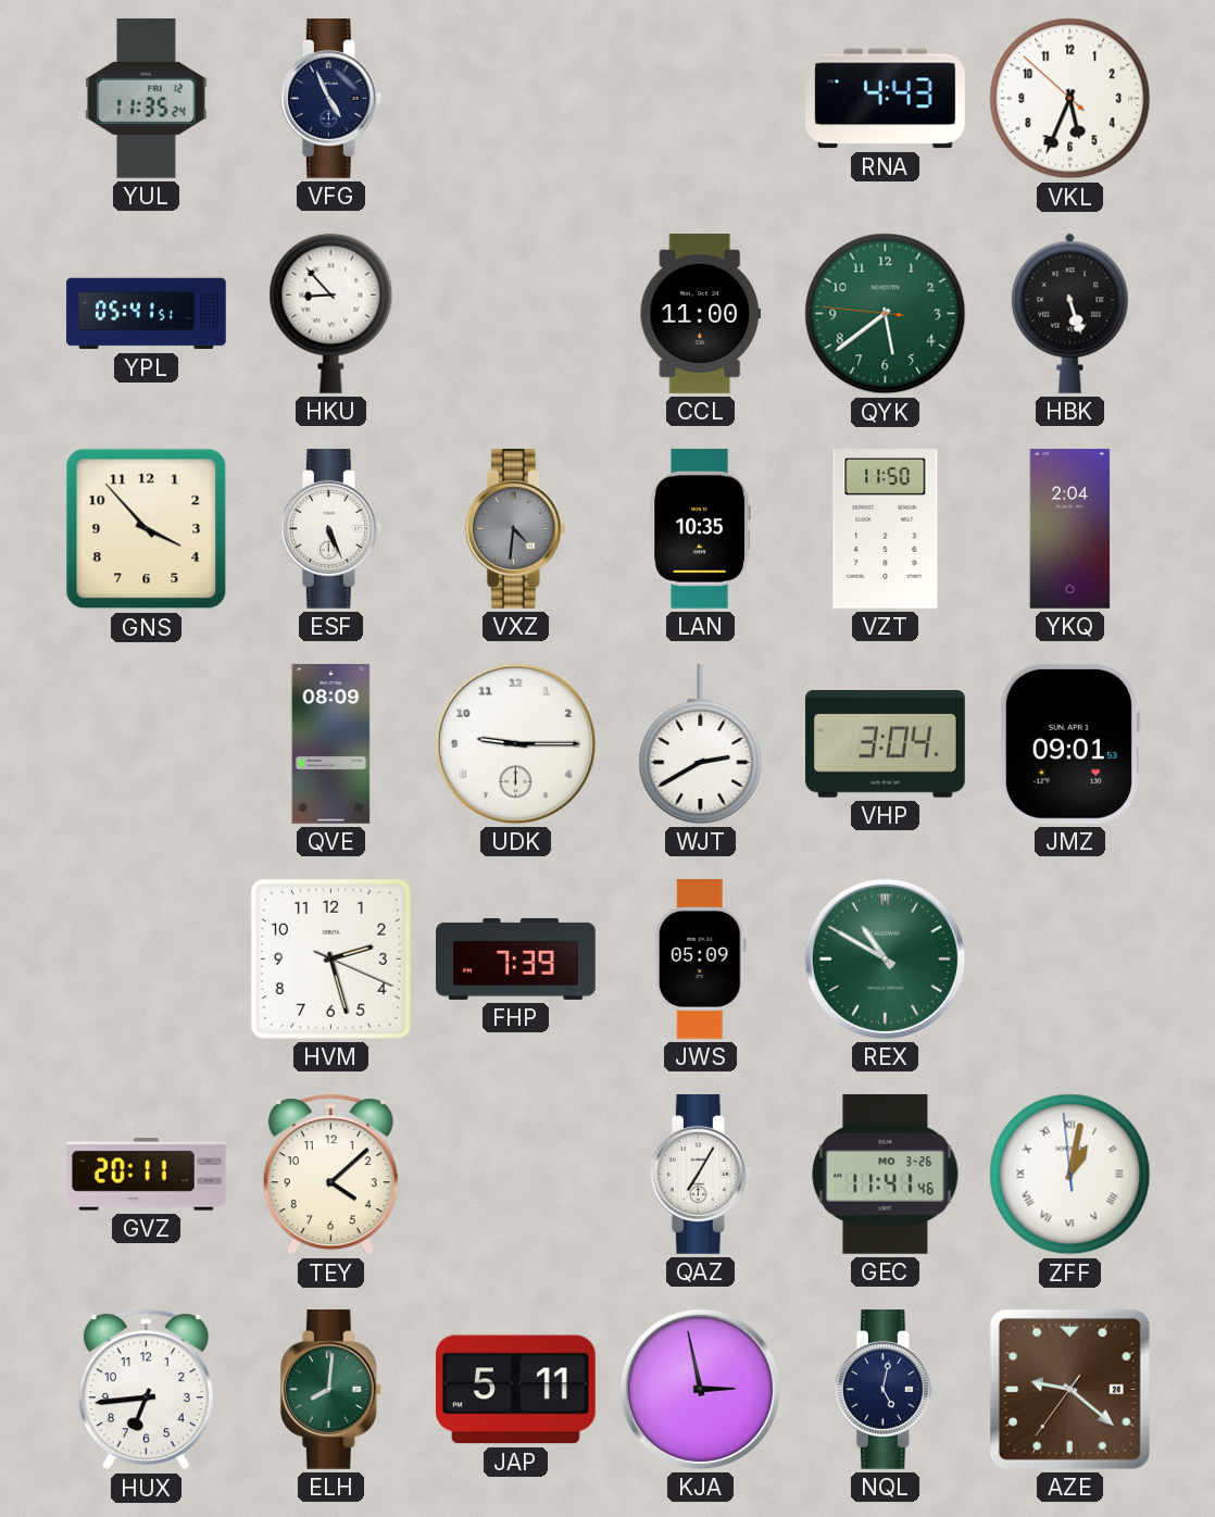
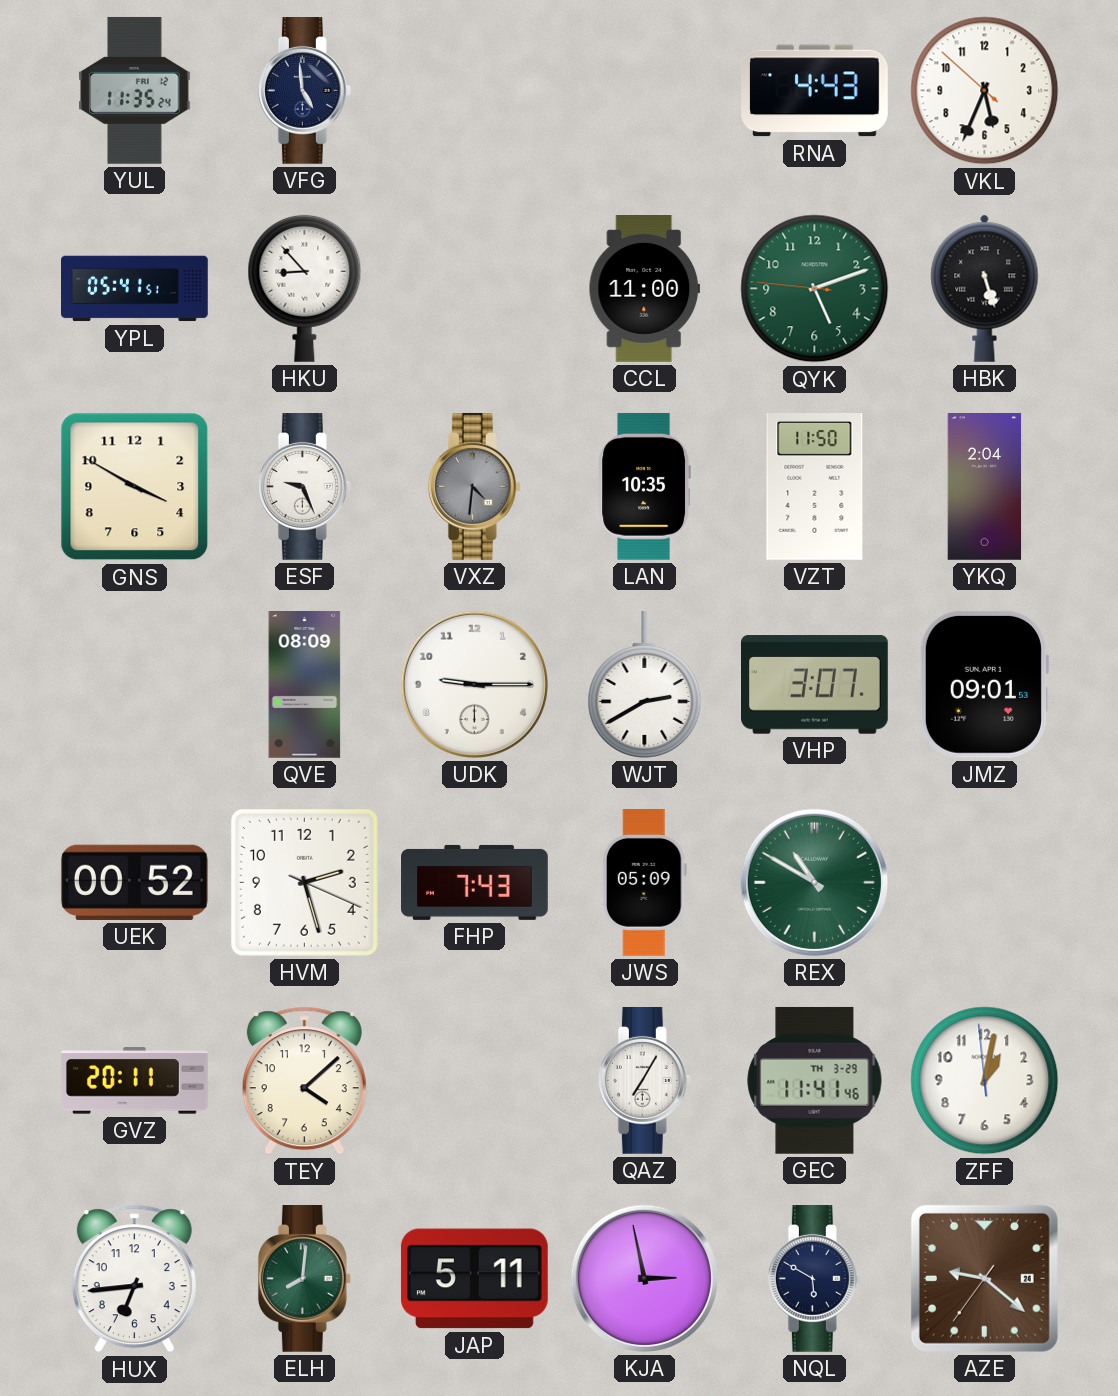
VFG: 4:56 -> 4:59 (304, 91)
QYK: 5:38 -> 5:11 (815, 289)
GNS: 3:53 -> 3:50 (135, 487)
ESF: 5:26 -> 9:26 (304, 487)
VHP: 3:04 -> 3:07 (815, 685)
UEK: none -> 00:52 (134, 882)
FHP: 7:39 -> 7:43 (475, 882)
GEC date: MO 3-26 -> TH 3-29 (815, 1080)
ZFF numerals: Roman -> Arabic (985, 1081)
NQL: 5:02 -> 5:50 (814, 1279)
